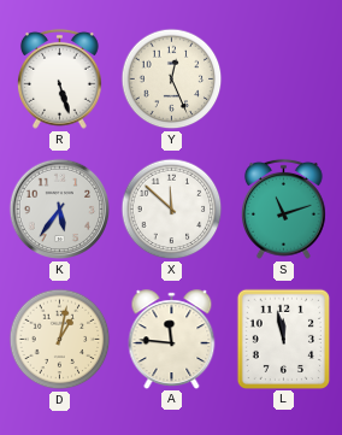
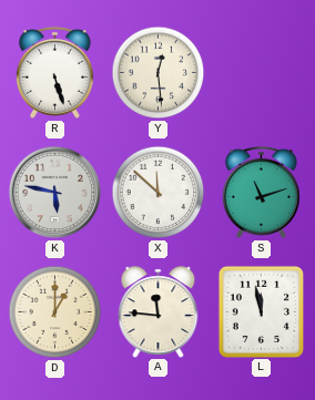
Y: 12:26 -> 12:29 (159, 73)
K: 5:36 -> 5:47 (55, 193)
D: 1:02 -> 1:00 (55, 312)
